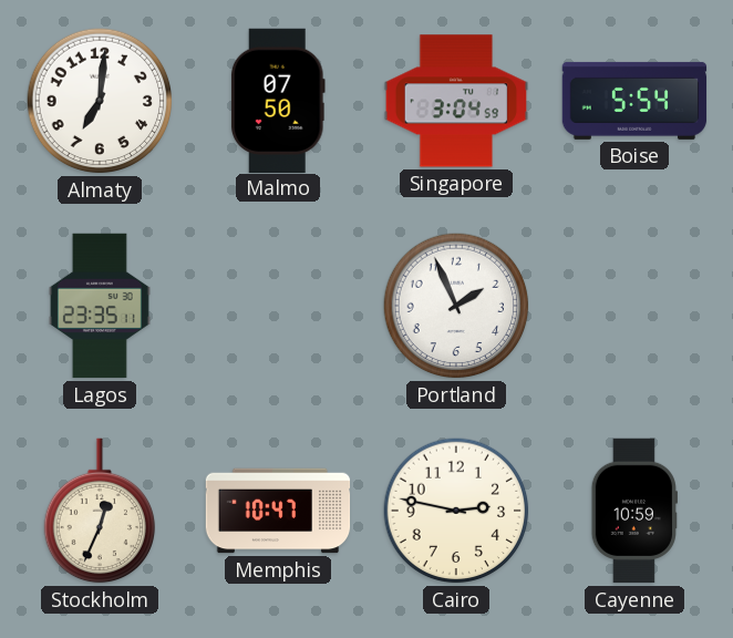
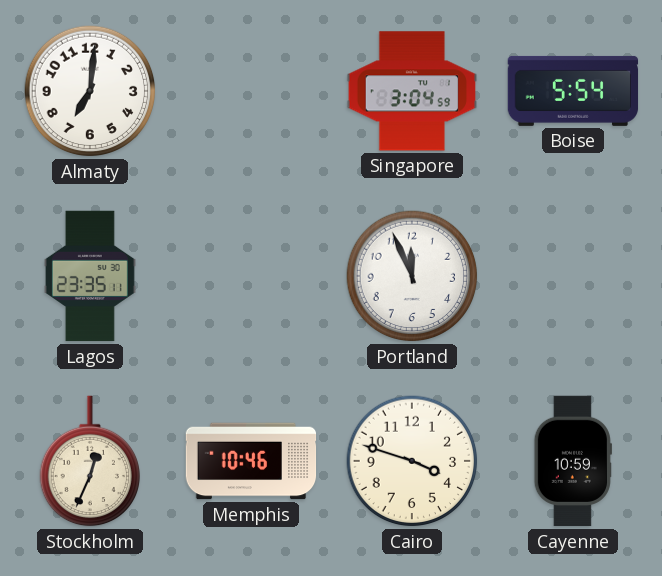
Malmo: 07:50 -> none (278, 100)
Portland: 1:56 -> 11:56 (412, 276)
Memphis: 10:47 -> 10:46 (251, 461)
Cairo: 2:47 -> 3:48 (412, 461)
